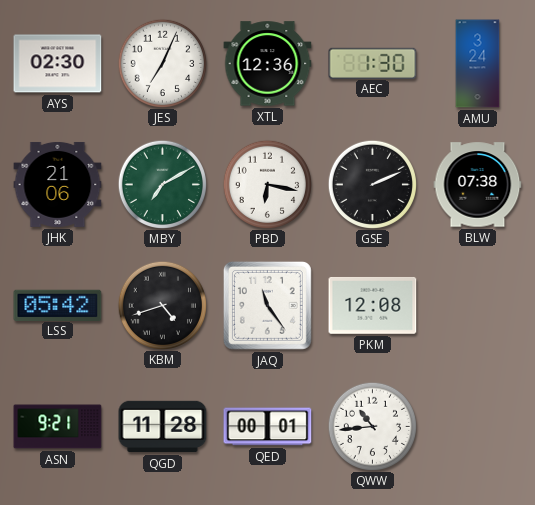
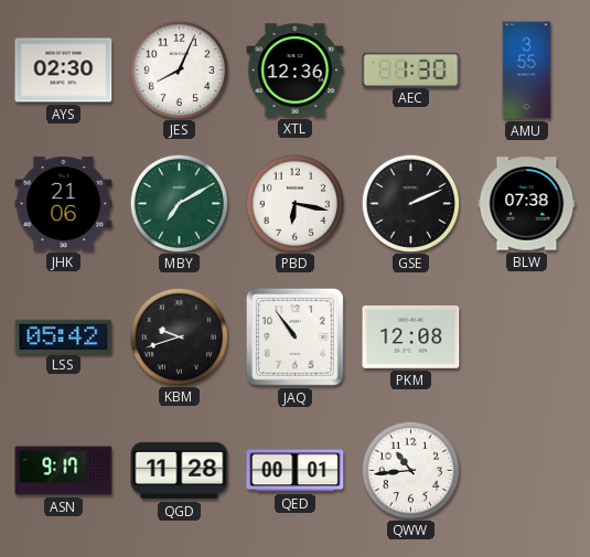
JES: 7:04 -> 8:04 (179, 69)
AMU: 3:24 -> 3:55 (527, 71)
KBM: 4:42 -> 9:42 (179, 336)
JAQ: 11:24 -> 10:54 (294, 336)
ASN: 9:21 -> 9:17 (64, 471)
